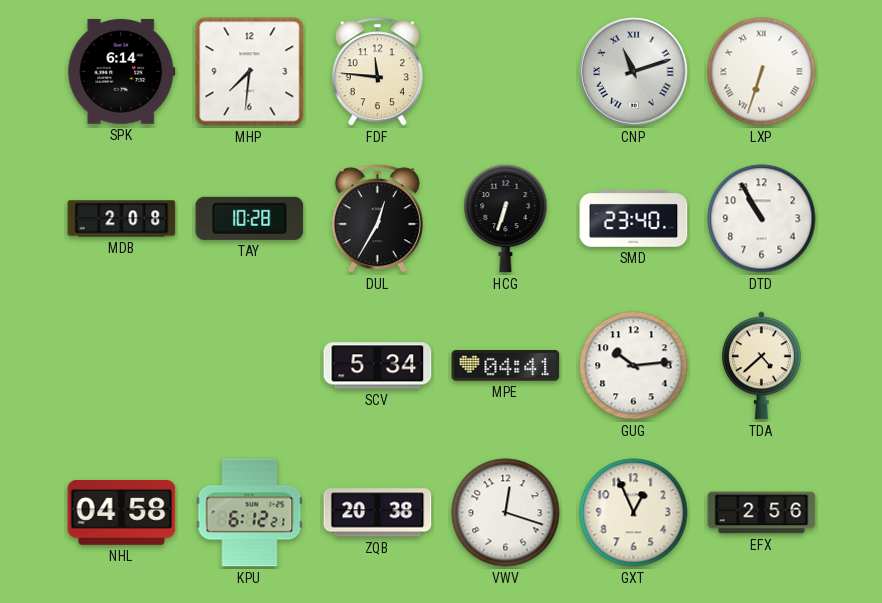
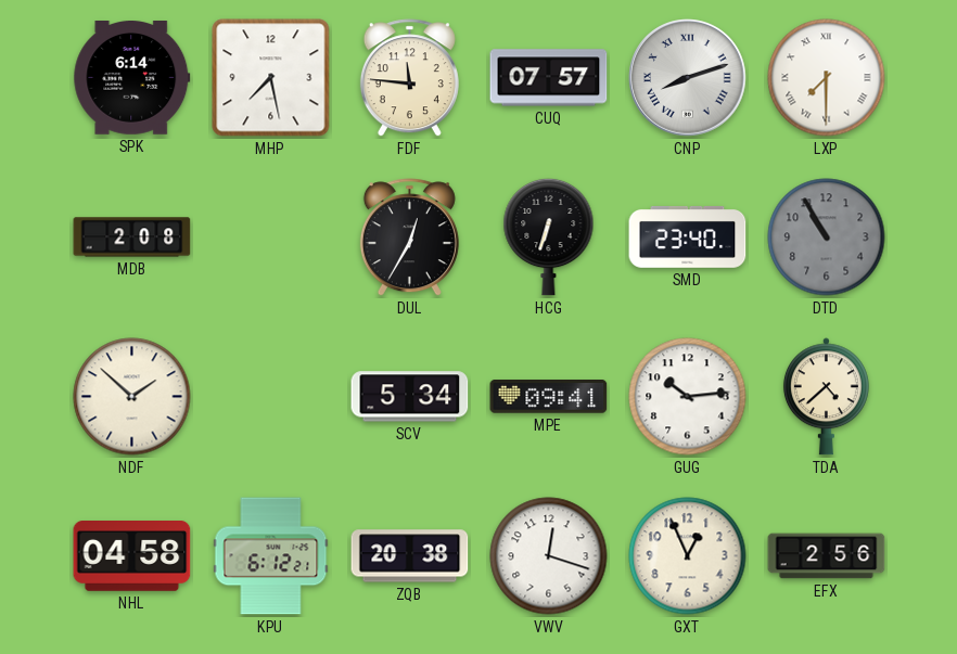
MHP: 7:31 -> 7:28 (271, 78)
CUQ: none -> 07:57 (549, 78)
CNP: 11:12 -> 8:12 (688, 78)
LXP: 6:33 -> 7:30 (827, 78)
TAY: 10:28 -> none (250, 218)
DTD dial: white -> grey (827, 238)
NDF: none -> 1:52 (132, 397)
MPE: 04:41 -> 09:41 (549, 397)
